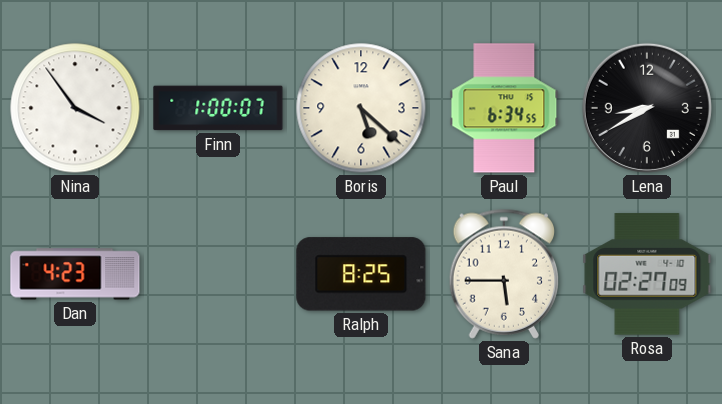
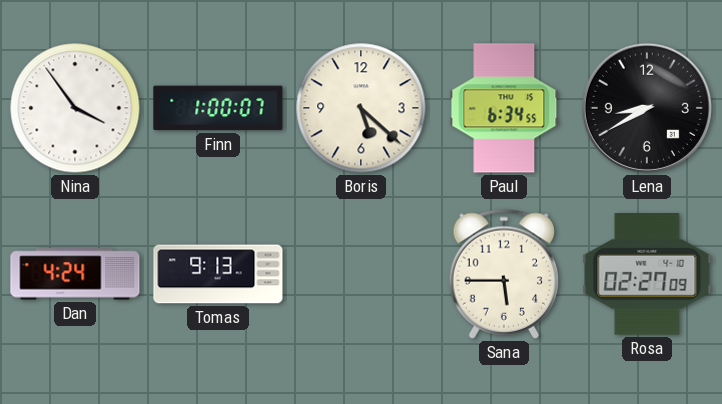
Dan: 4:23 -> 4:24 (75, 274)
Tomas: none -> 9:13 (218, 274)
Ralph: 8:25 -> none (361, 274)
